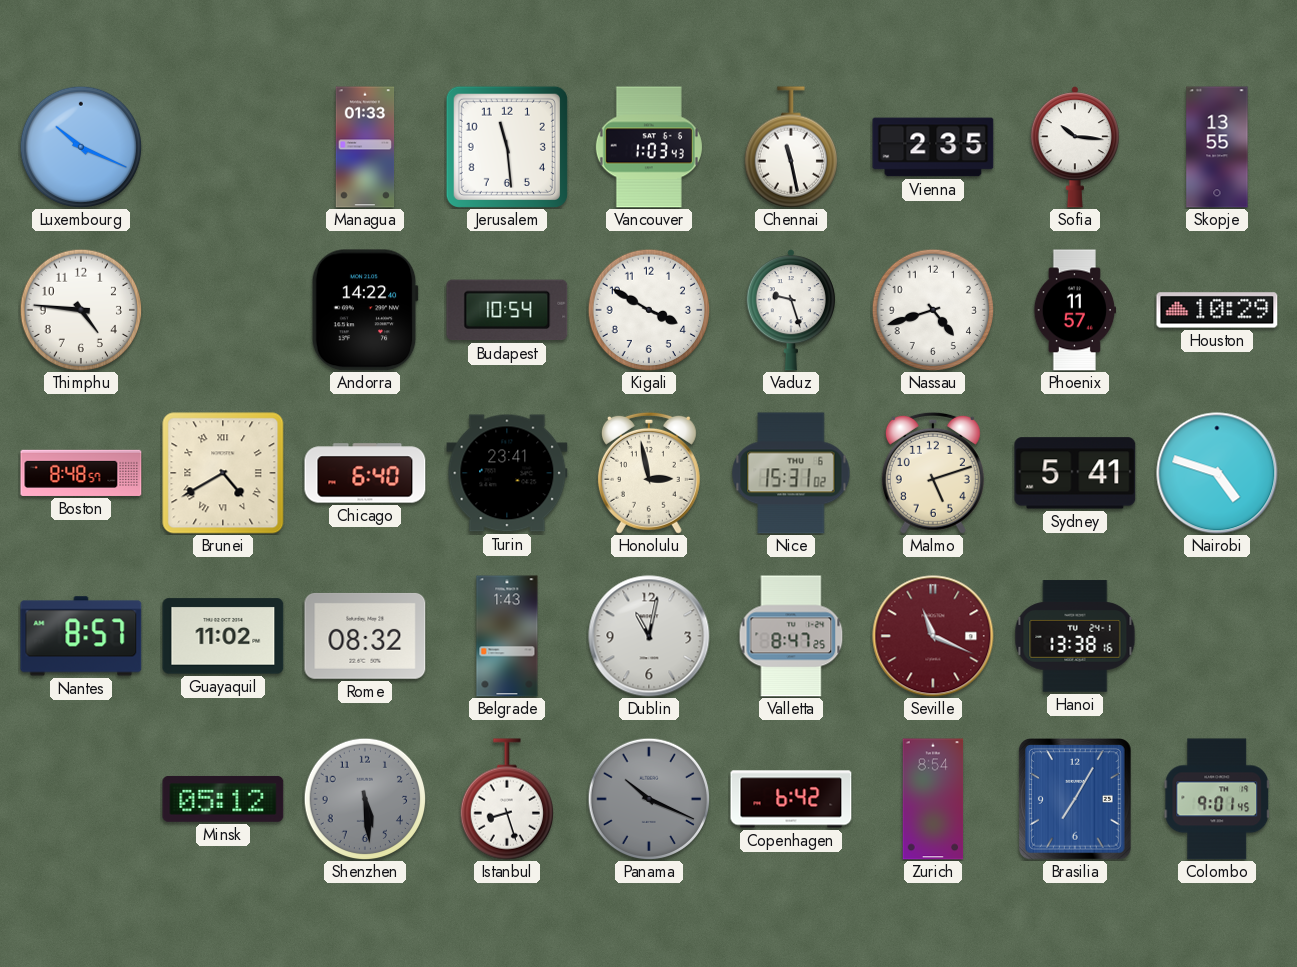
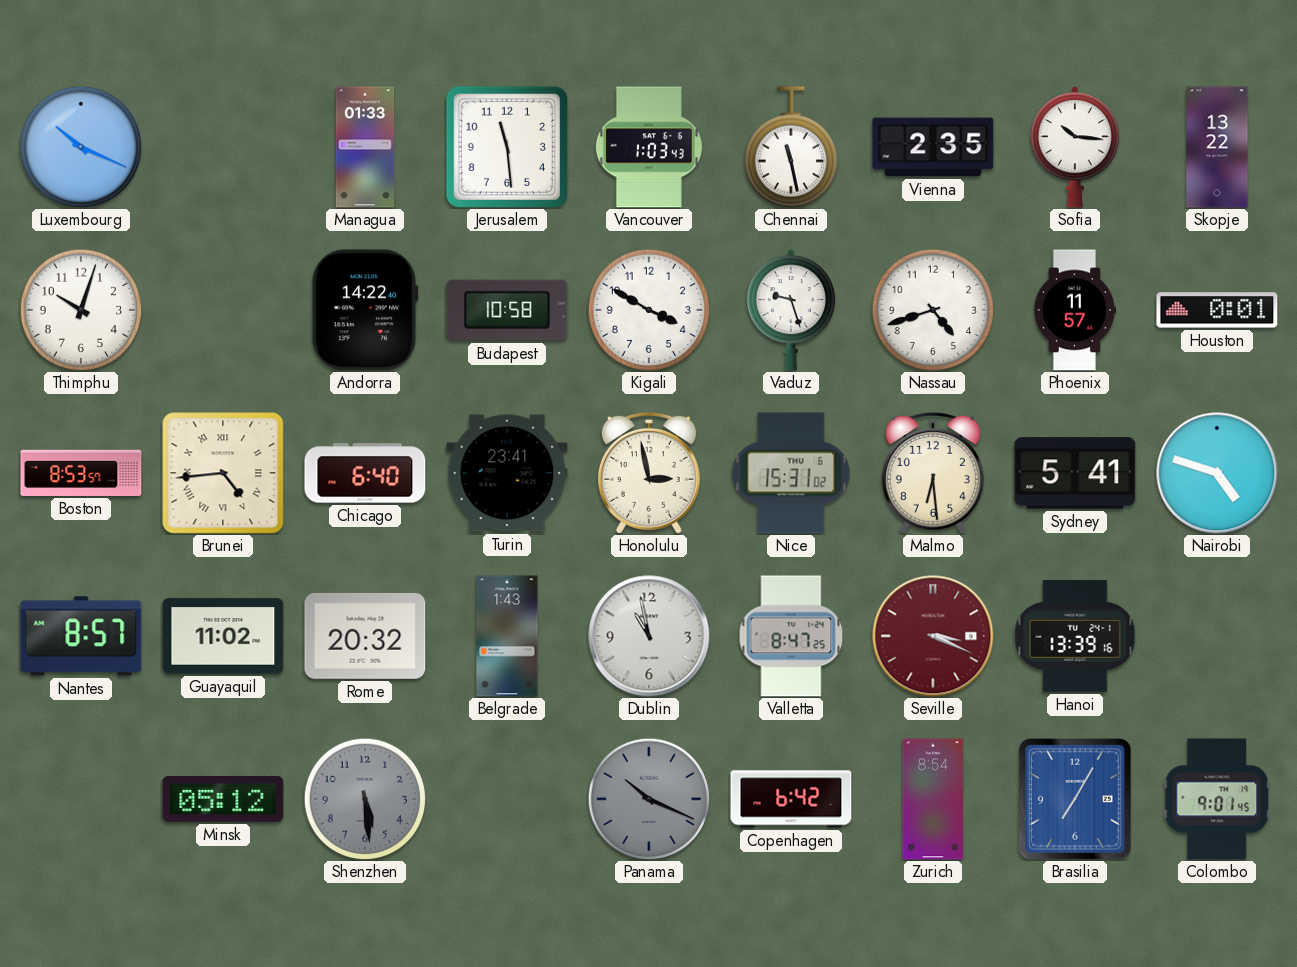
Skopje: 13:55 -> 13:22 (1217, 147)
Thimphu: 4:46 -> 10:03 (81, 310)
Budapest: 10:54 -> 10:58 (507, 310)
Houston: 10:29 -> 0:01 (1217, 310)
Boston: 8:48 -> 8:53 (81, 473)
Brunei: 4:40 -> 4:44 (223, 473)
Malmo: 5:12 -> 6:29 (933, 473)
Rome: 08:32 -> 20:32 (365, 636)
Dublin: 11:02 -> 10:58 (649, 636)
Seville: 11:19 -> 3:19 (933, 636)
Hanoi: 13:38 -> 13:39 (1075, 636)
Istanbul: 8:27 -> none (506, 799)
